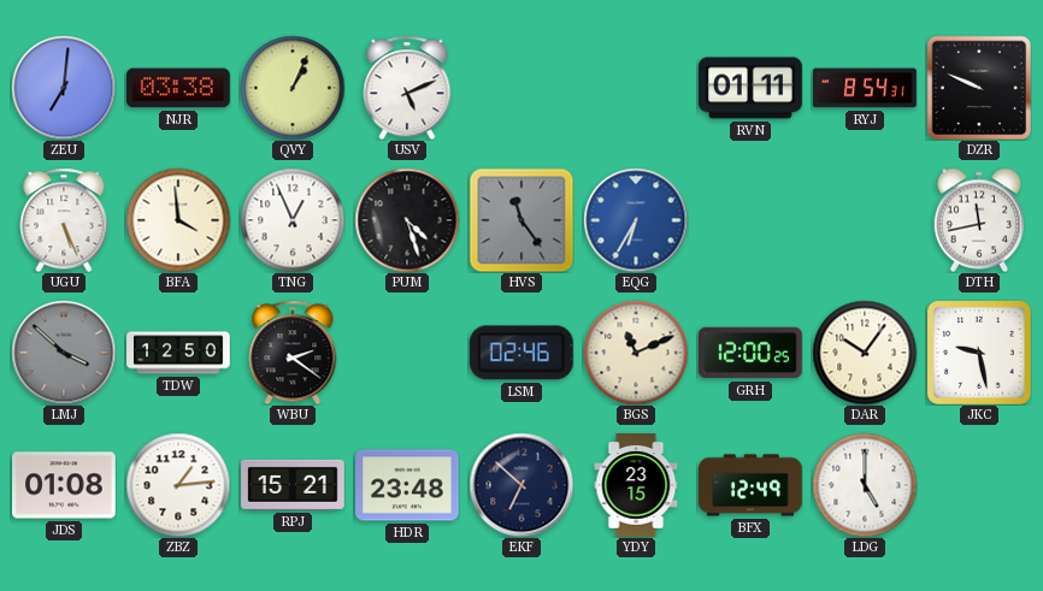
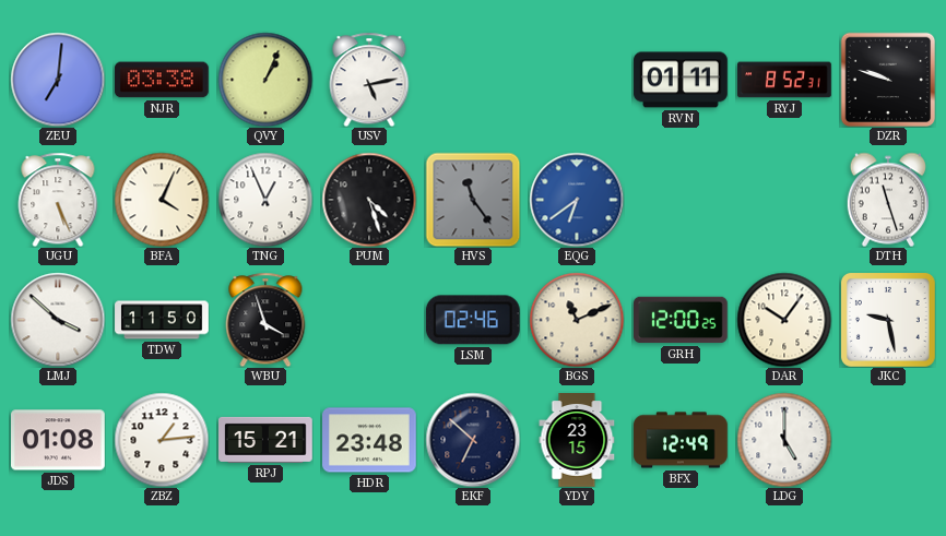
USV: 5:11 -> 5:13 (369, 80)
RYJ: 8:54 -> 8:52 (785, 80)
DZR: 9:49 -> 9:48 (888, 80)
BFA: 3:59 -> 4:04 (162, 200)
EQG: 6:35 -> 6:39 (577, 200)
DTH: 11:43 -> 11:27 (887, 200)
LMJ dial: grey -> white (58, 320)
TDW: 12:50 -> 11:50 (162, 320)
WBU: 2:21 -> 3:57 (265, 320)
